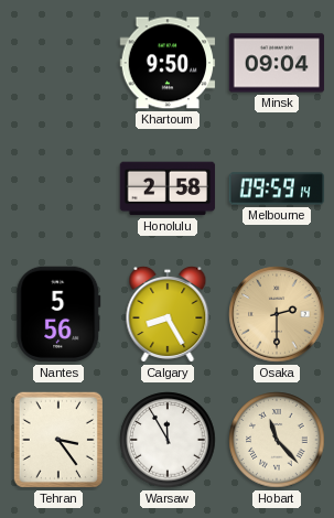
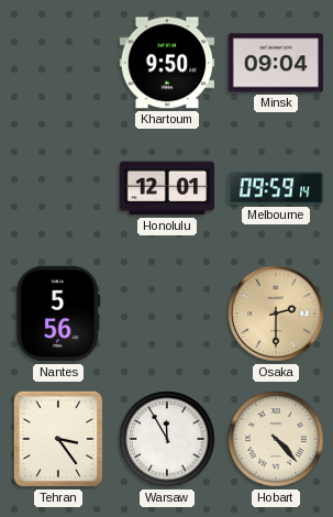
Honolulu: 2:58 -> 12:01 (167, 188)
Calgary: 8:25 -> none (168, 314)
Hobart: 11:23 -> 4:23 (276, 439)
